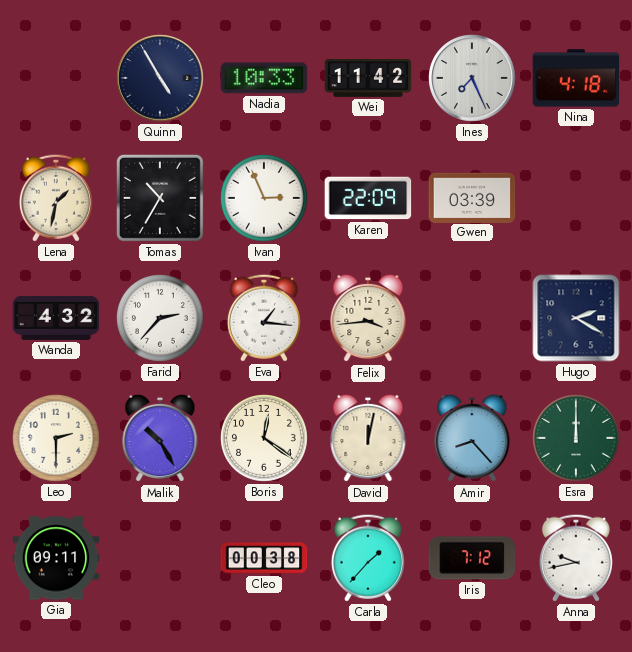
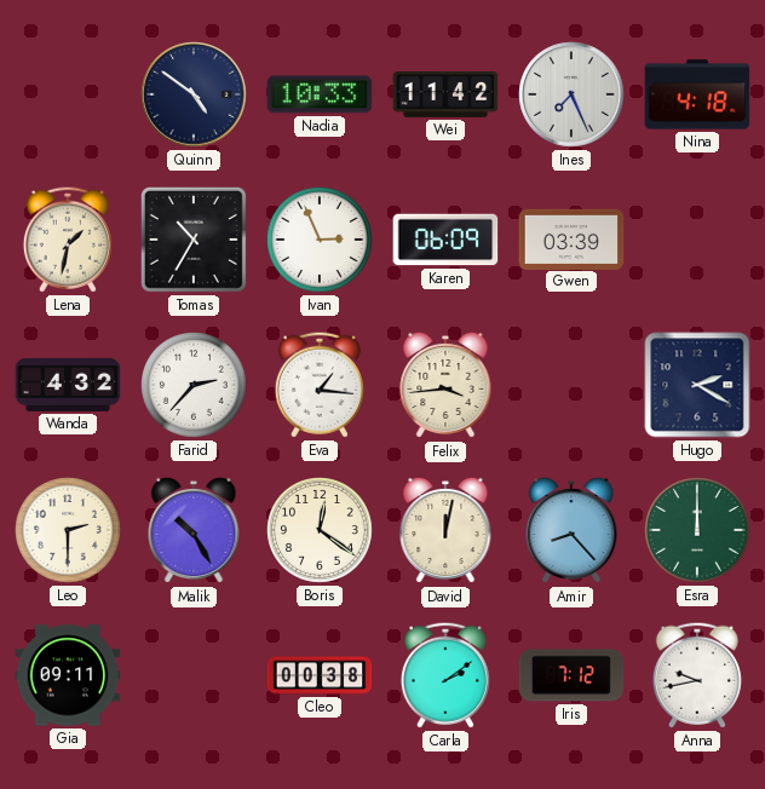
Quinn: 4:55 -> 4:51 (194, 94)
Karen: 22:09 -> 06:09 (445, 240)
Carla: 1:37 -> 2:09 (445, 675)
